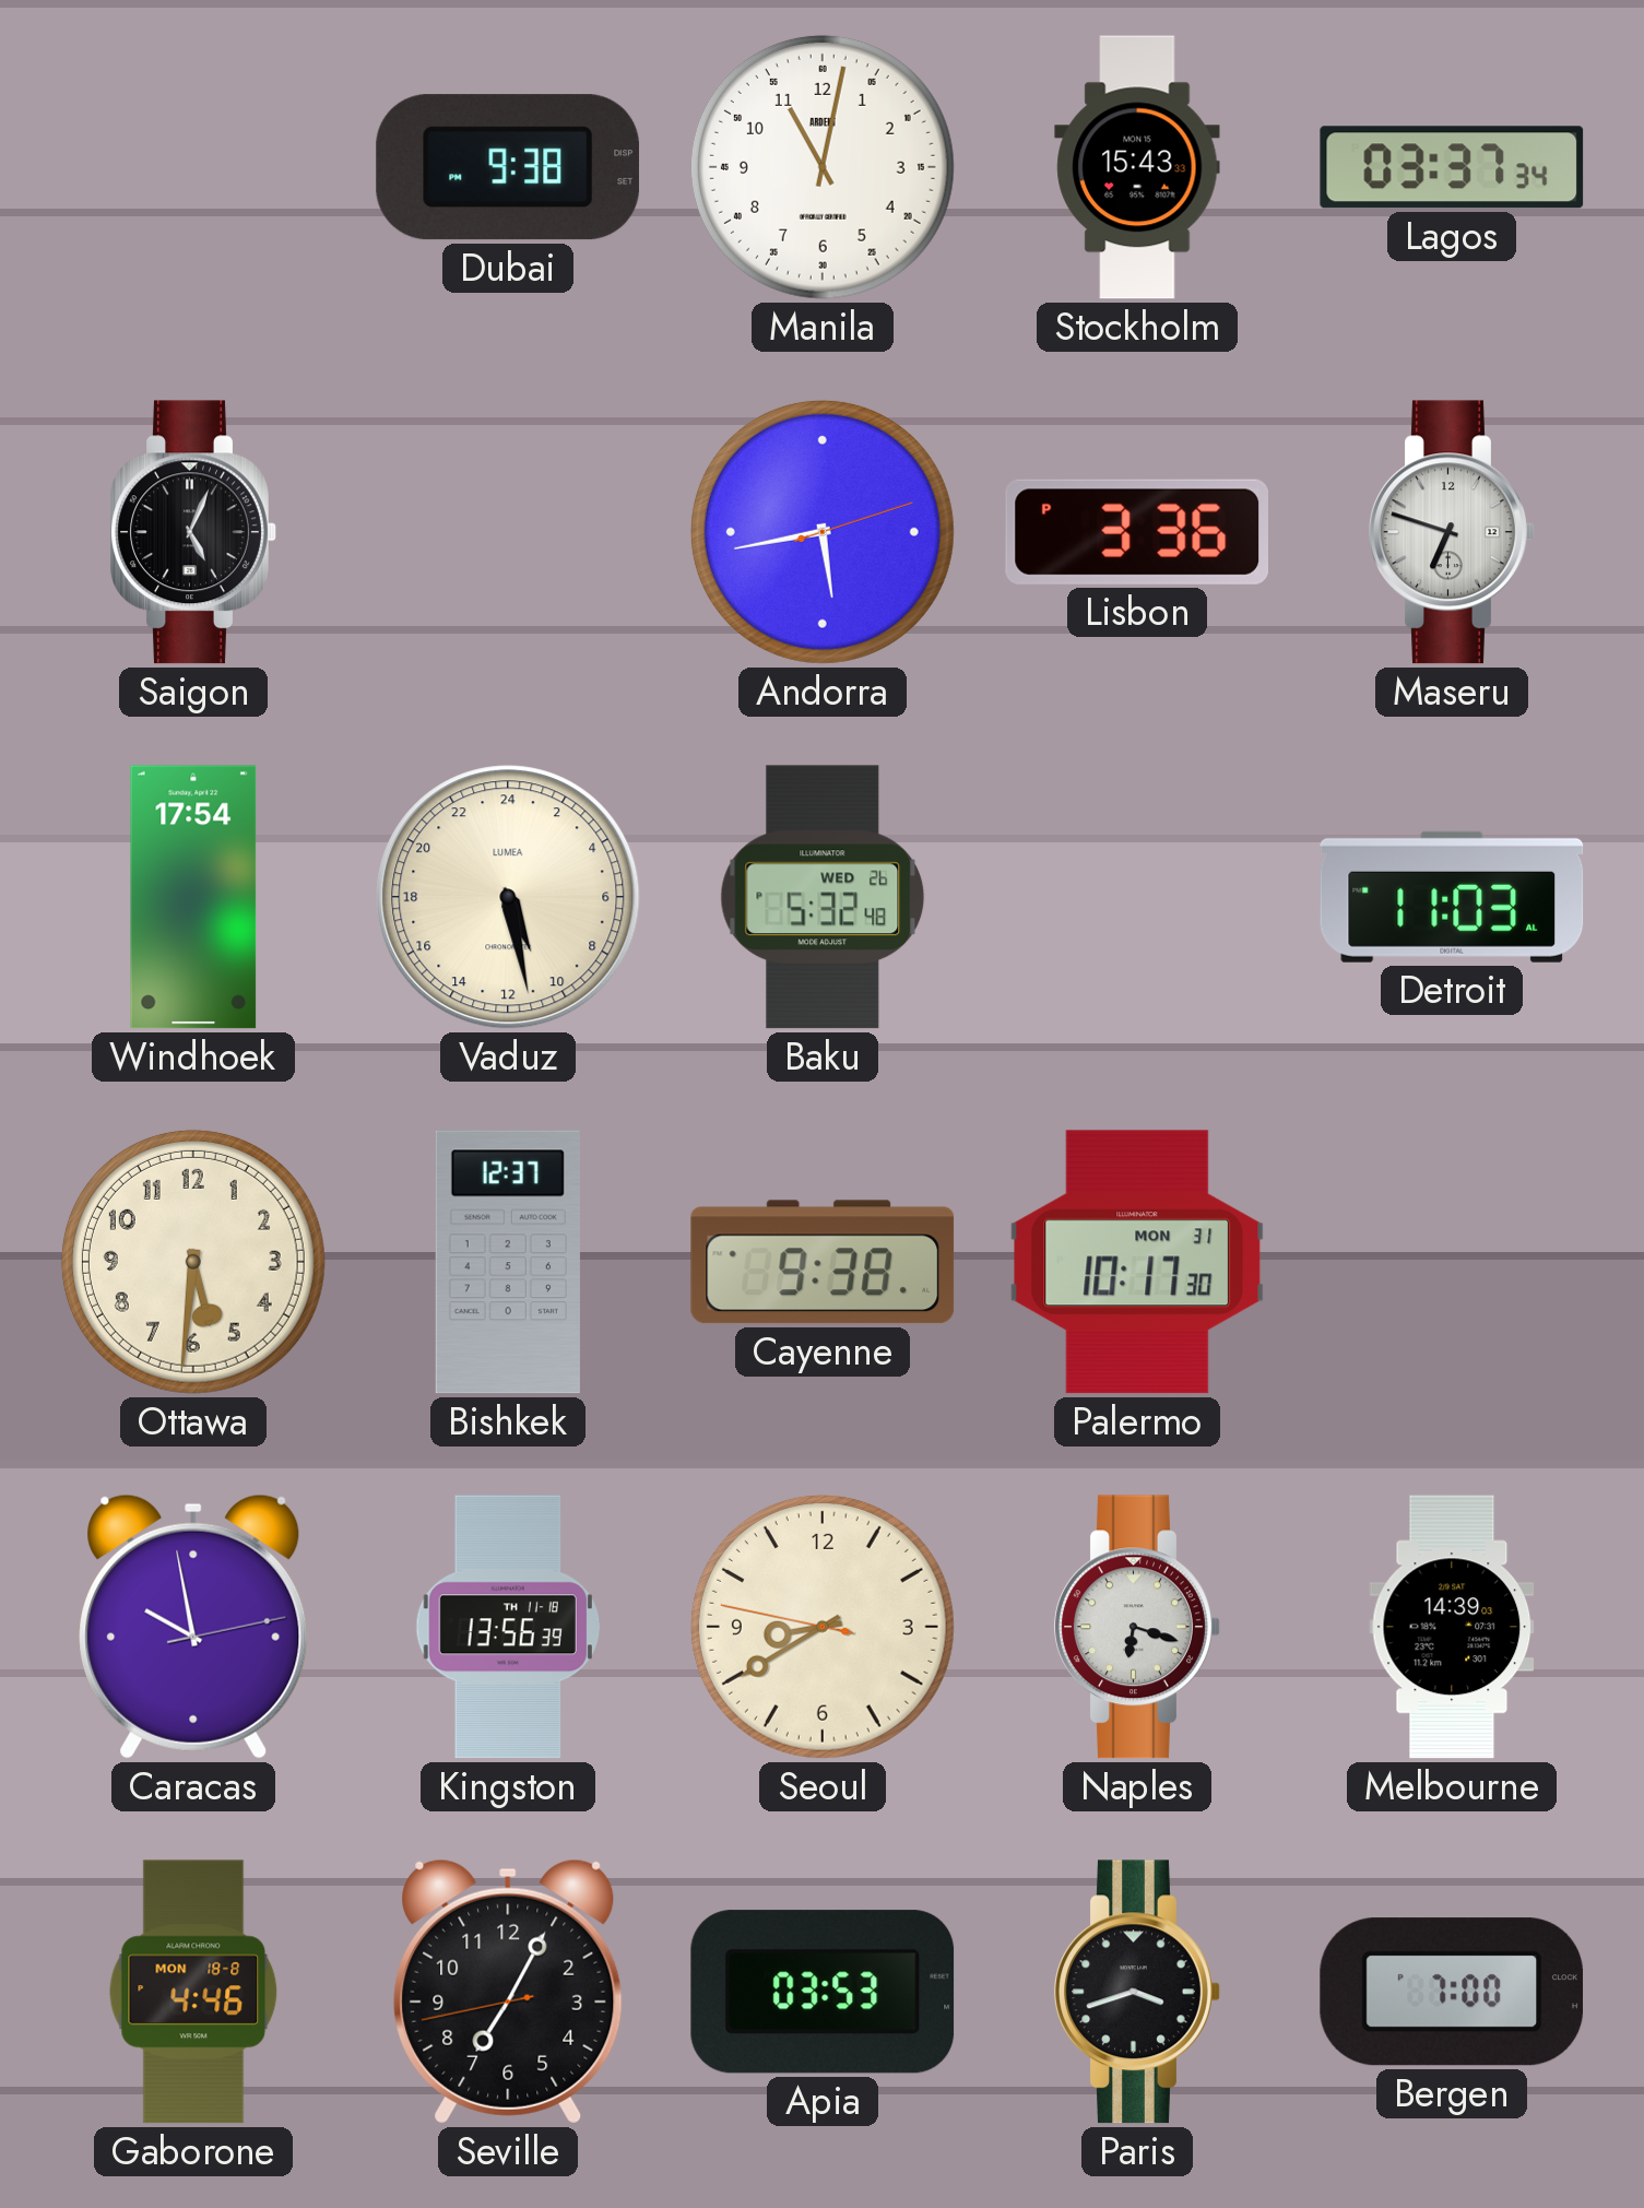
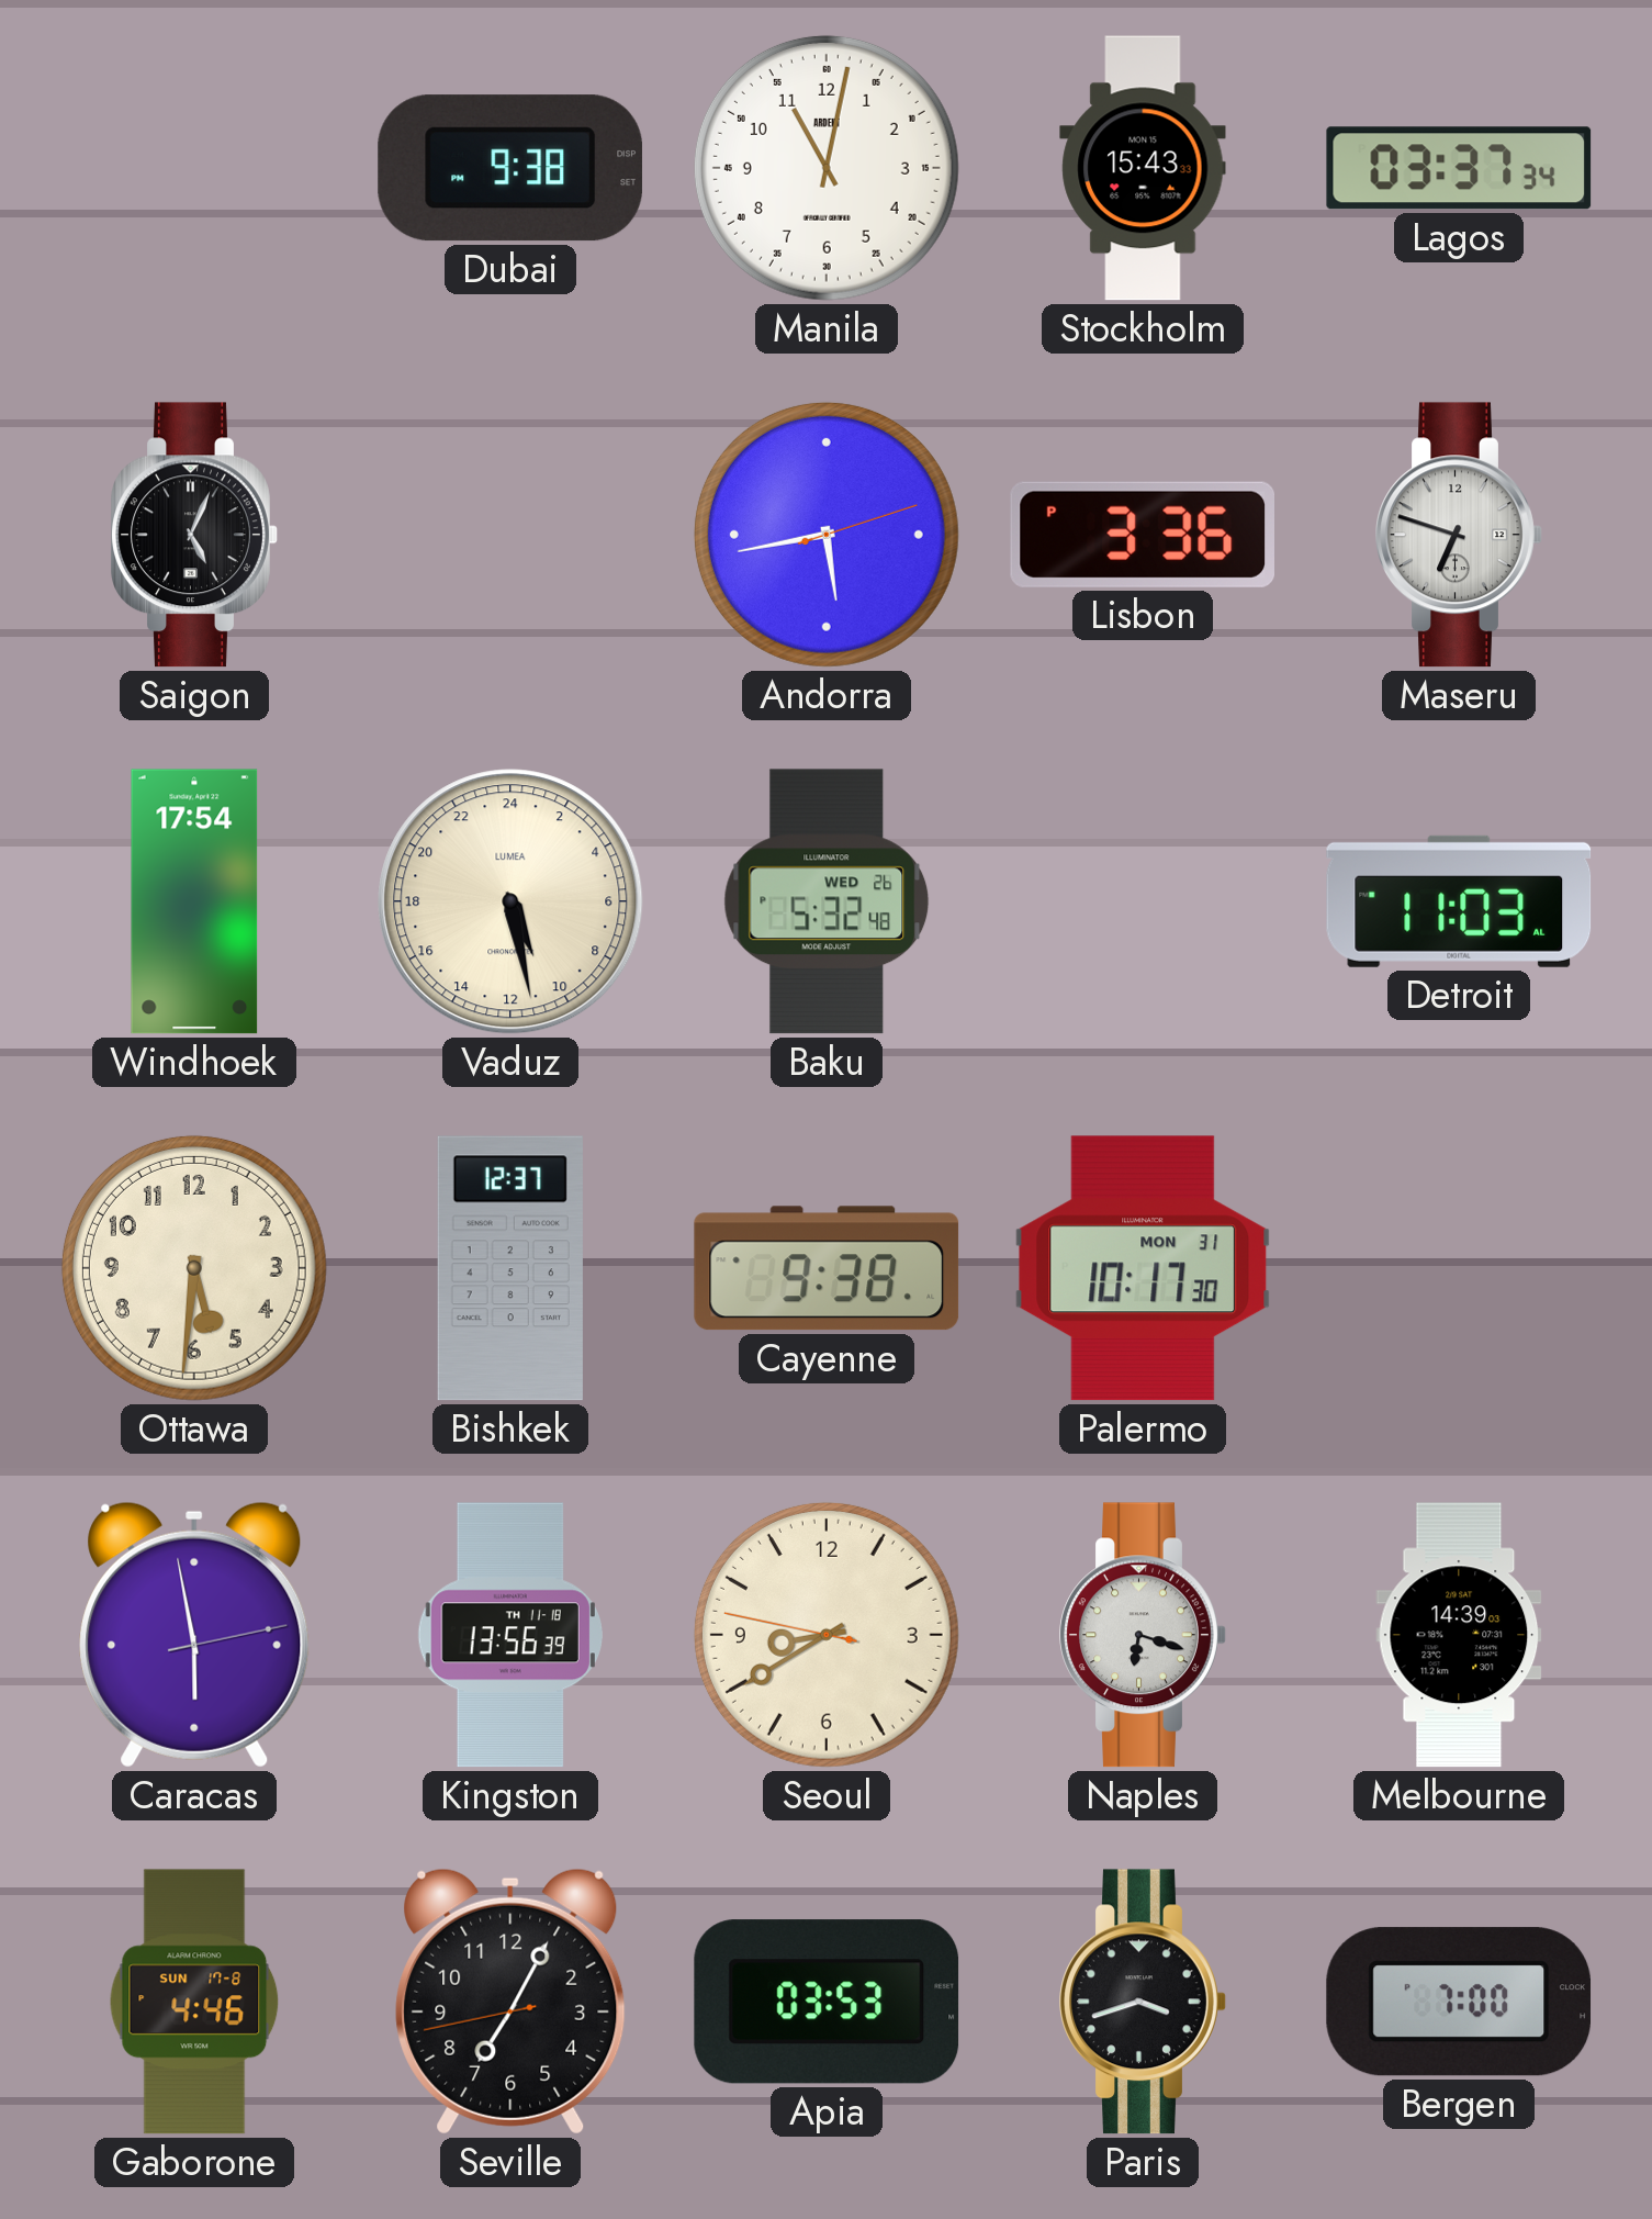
Caracas: 9:58 -> 5:58 (194, 1635)
Gaborone date: MON 18-8 -> SUN 17-8 (194, 2002)
